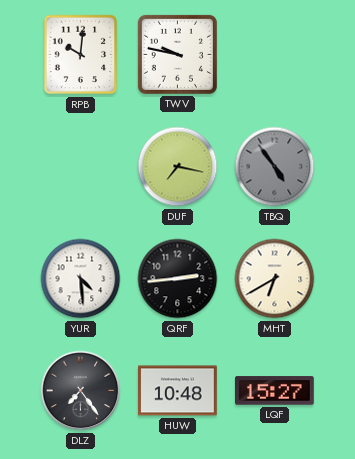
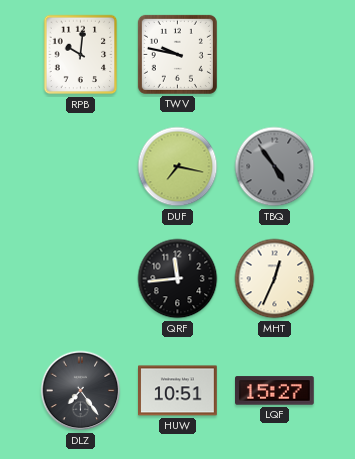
YUR: 4:29 -> none (81, 279)
QRF: 2:44 -> 11:44 (178, 279)
MHT: 6:40 -> 12:34 (275, 279)
HUW: 10:48 -> 10:51 (178, 391)
